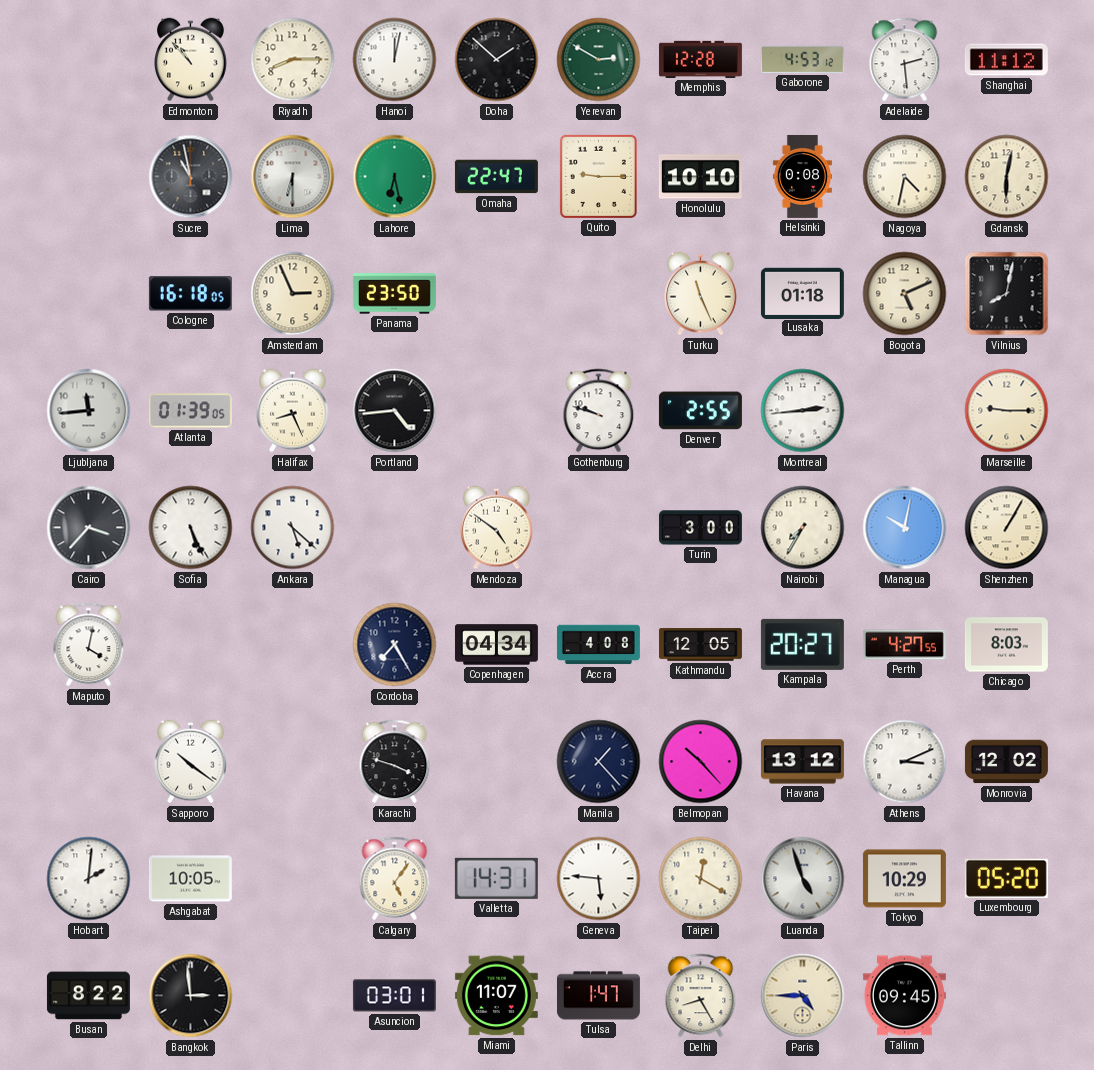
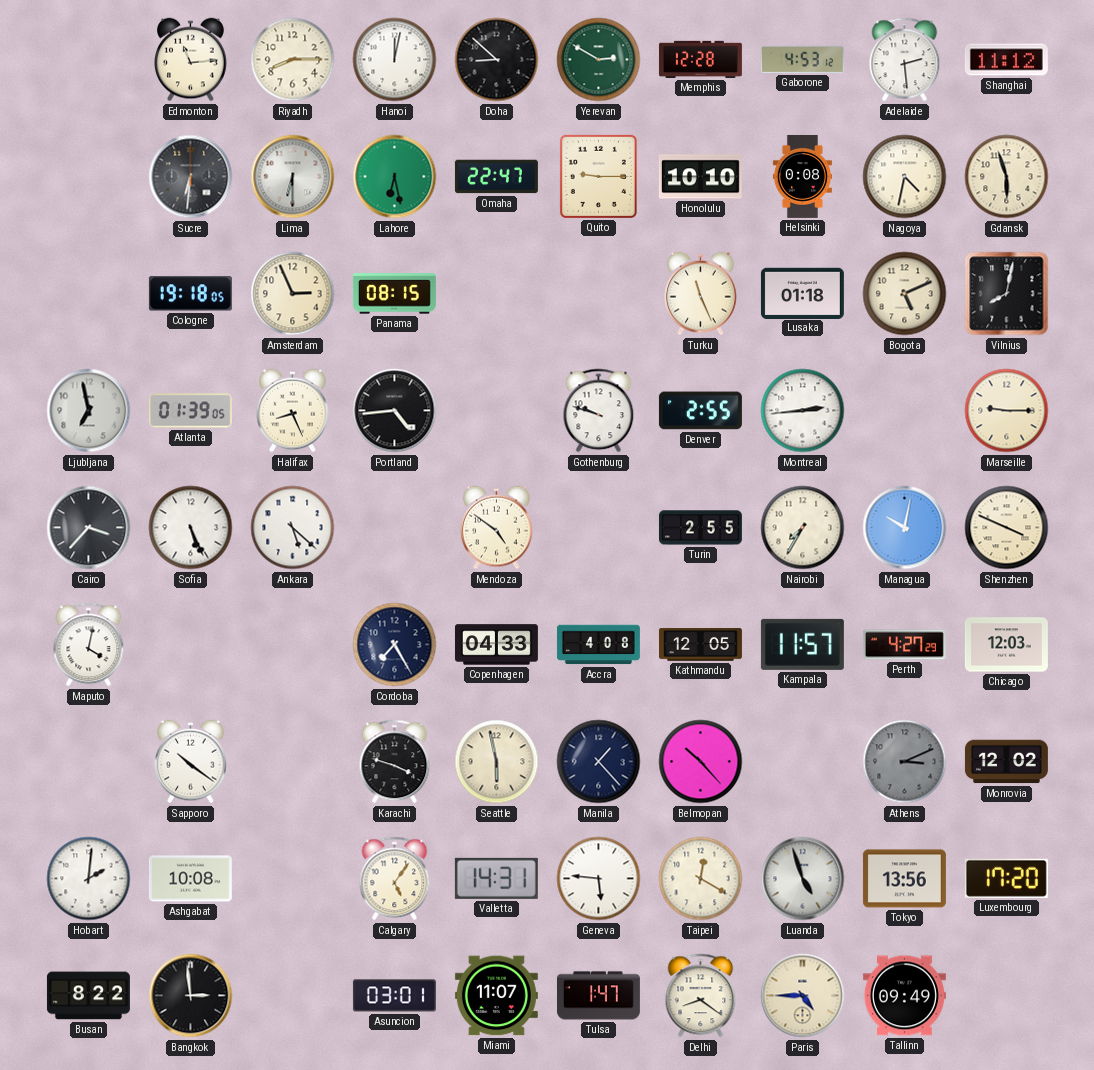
Edmonton: 10:53 -> 11:14 (191, 60)
Doha: 1:52 -> 8:52 (497, 60)
Sucre: 10:58 -> 6:31 (191, 177)
Gdansk: 6:02 -> 5:57 (1007, 177)
Cologne: 16:18 -> 19:18 (190, 294)
Panama: 23:50 -> 08:15 (394, 294)
Ljubljana: 11:44 -> 6:58 (89, 411)
Turin: 3:00 -> 2:55 (700, 528)
Shenzhen: 1:05 -> 3:49 (1007, 528)
Copenhagen: 04:34 -> 04:33 (496, 645)
Kampala: 20:27 -> 11:57 (802, 644)
Perth: 4:27:55 -> 4:27:29 (904, 645)
Chicago: 8:03 -> 12:03 (1006, 645)
Seattle: none -> 5:58 (497, 762)
Havana: 13:12 -> none (802, 762)
Athens dial: white -> grey (905, 762)
Ashgabat: 10:05 -> 10:08 (190, 879)
Tokyo: 10:29 -> 13:56 (904, 879)
Luxembourg: 05:20 -> 17:20 (1006, 878)
Delhi: 8:25 -> 8:21 (701, 996)
Tallinn: 09:45 -> 09:49 (904, 996)
